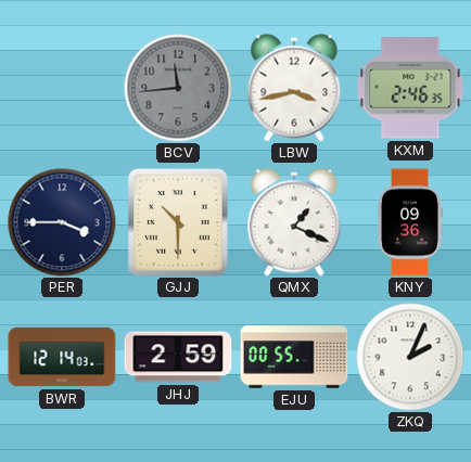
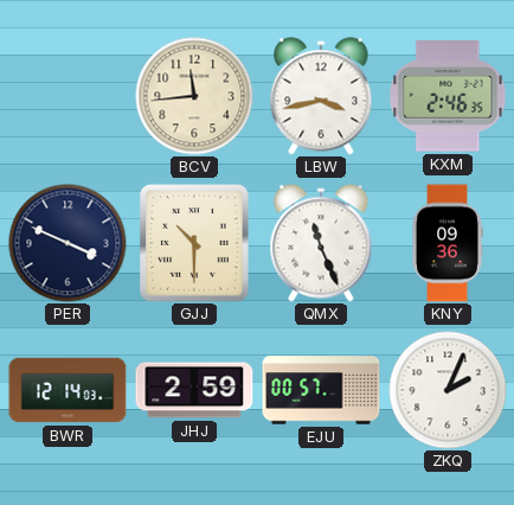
BCV dial: grey -> cream (194, 96)
PER: 3:45 -> 3:49 (68, 243)
QMX: 1:19 -> 11:26 (321, 243)
EJU: 00:55 -> 00:57 (321, 390)
